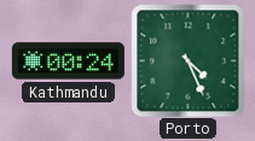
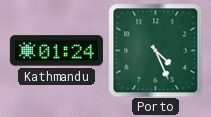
Kathmandu: 00:24 -> 01:24 (56, 51)
